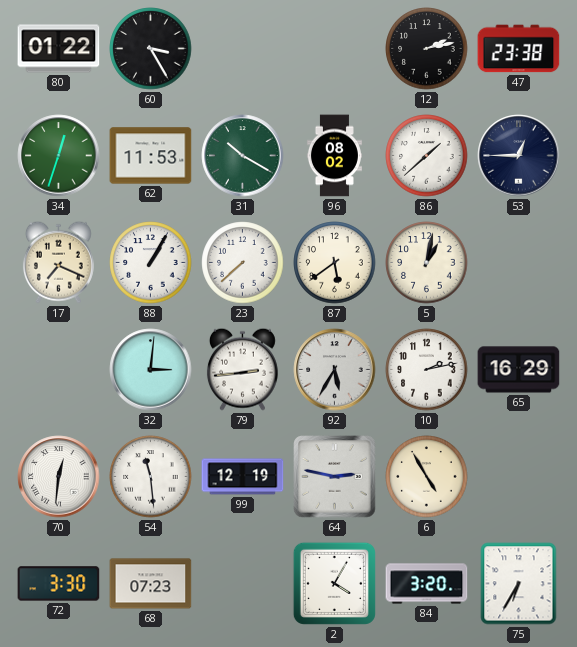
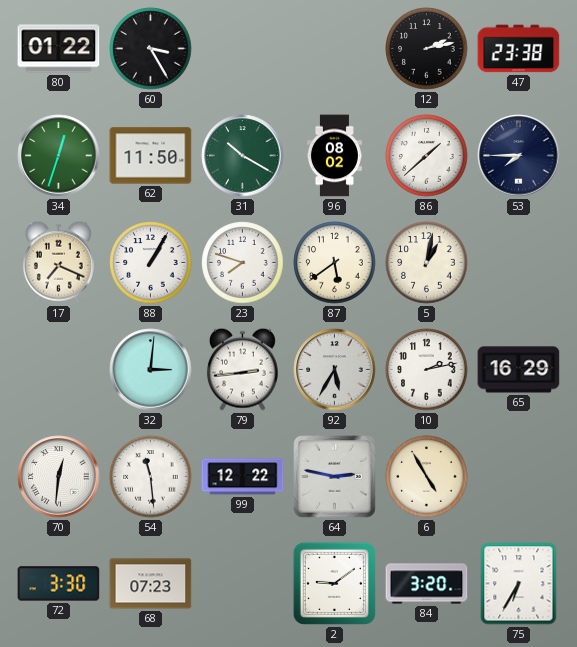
62: 11:53 -> 11:50 (151, 156)
53: 12:45 -> 7:45 (519, 156)
23: 7:38 -> 7:48 (243, 263)
99: 12:19 -> 12:22 (243, 477)
2: 4:05 -> 9:09 (334, 583)
